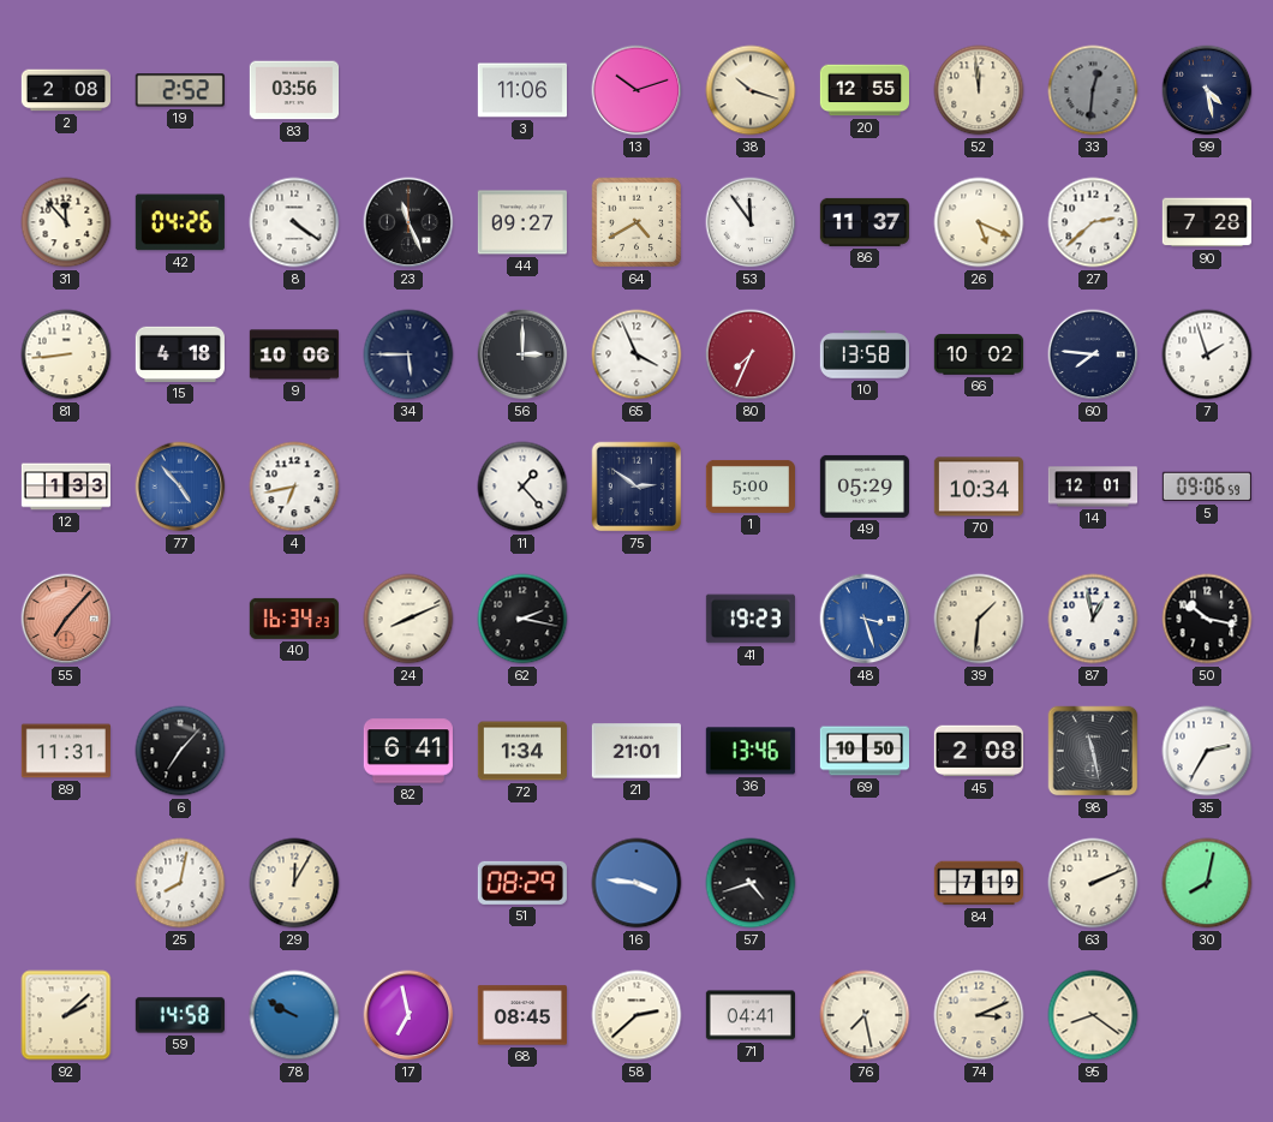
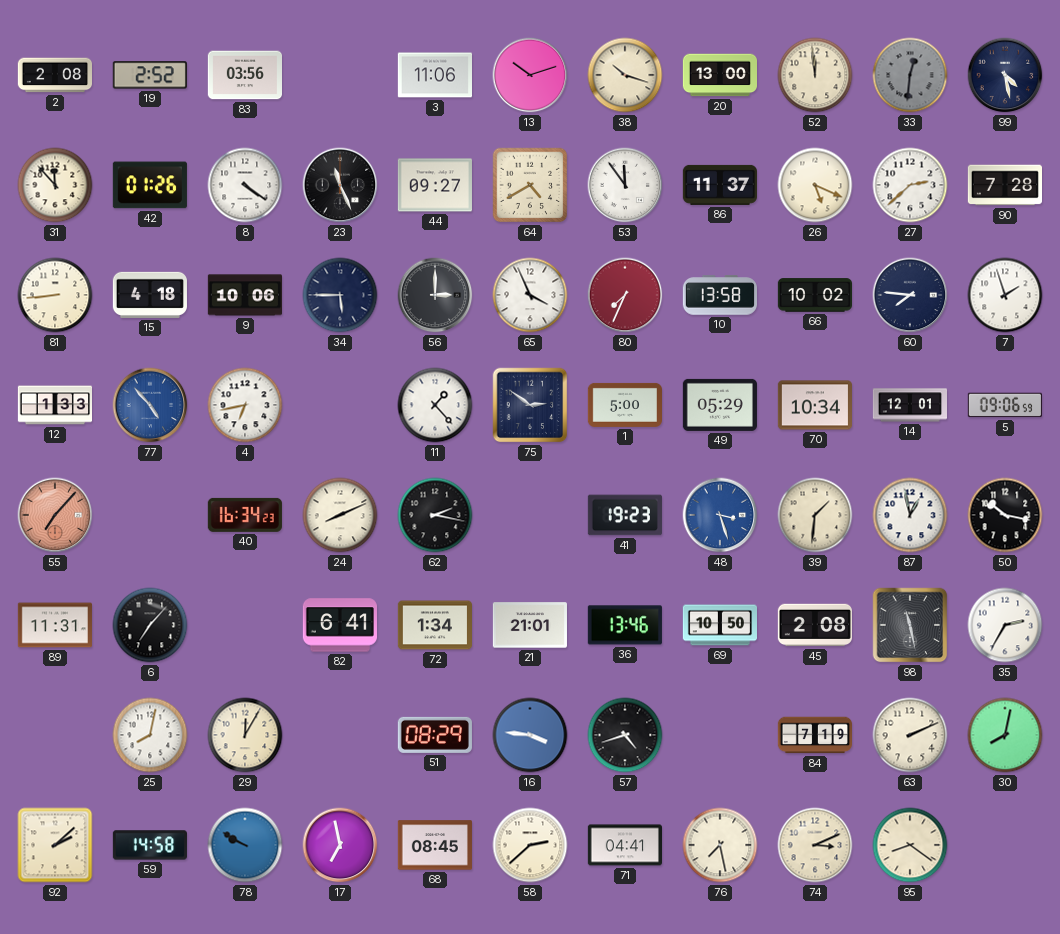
20: 12:55 -> 13:00 (719, 75)
42: 04:26 -> 01:26 (150, 185)
